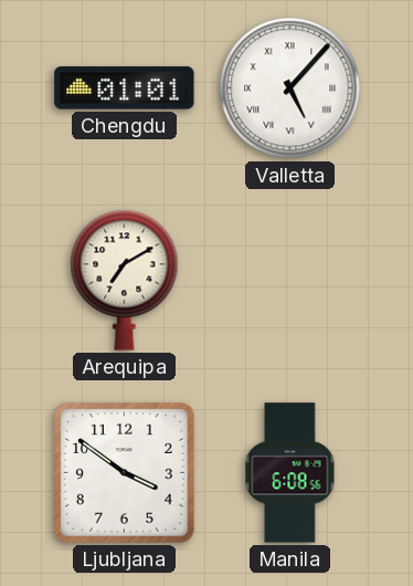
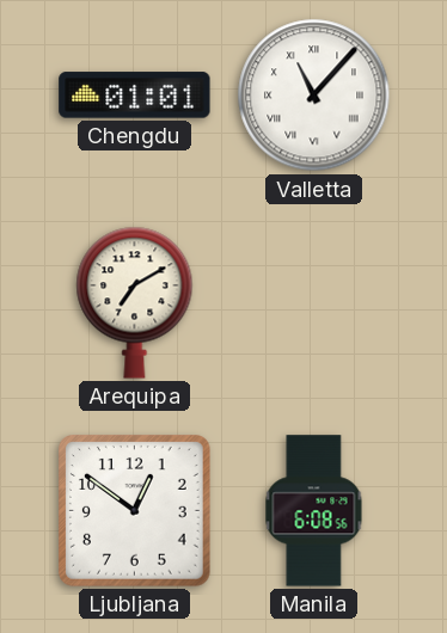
Valletta: 5:07 -> 11:07 (314, 96)
Ljubljana: 3:51 -> 12:51 (135, 511)
